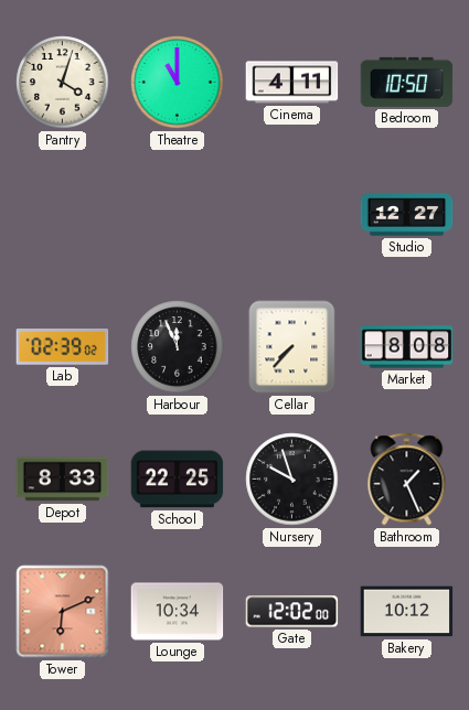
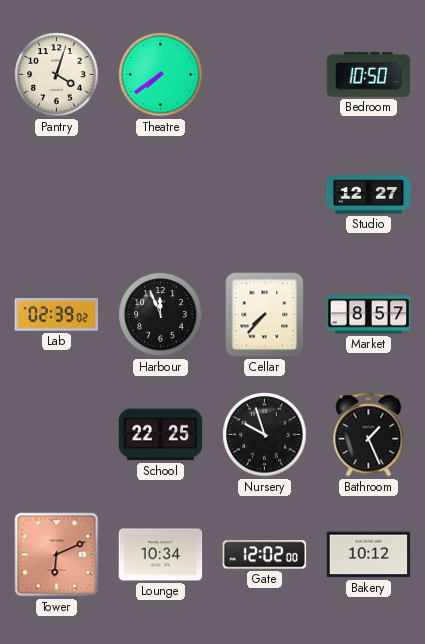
Theatre: 11:00 -> 7:39 (161, 75)
Cinema: 4:11 -> none (292, 83)
Market: 8:08 -> 8:57 (369, 315)
Depot: 8:33 -> none (63, 480)
